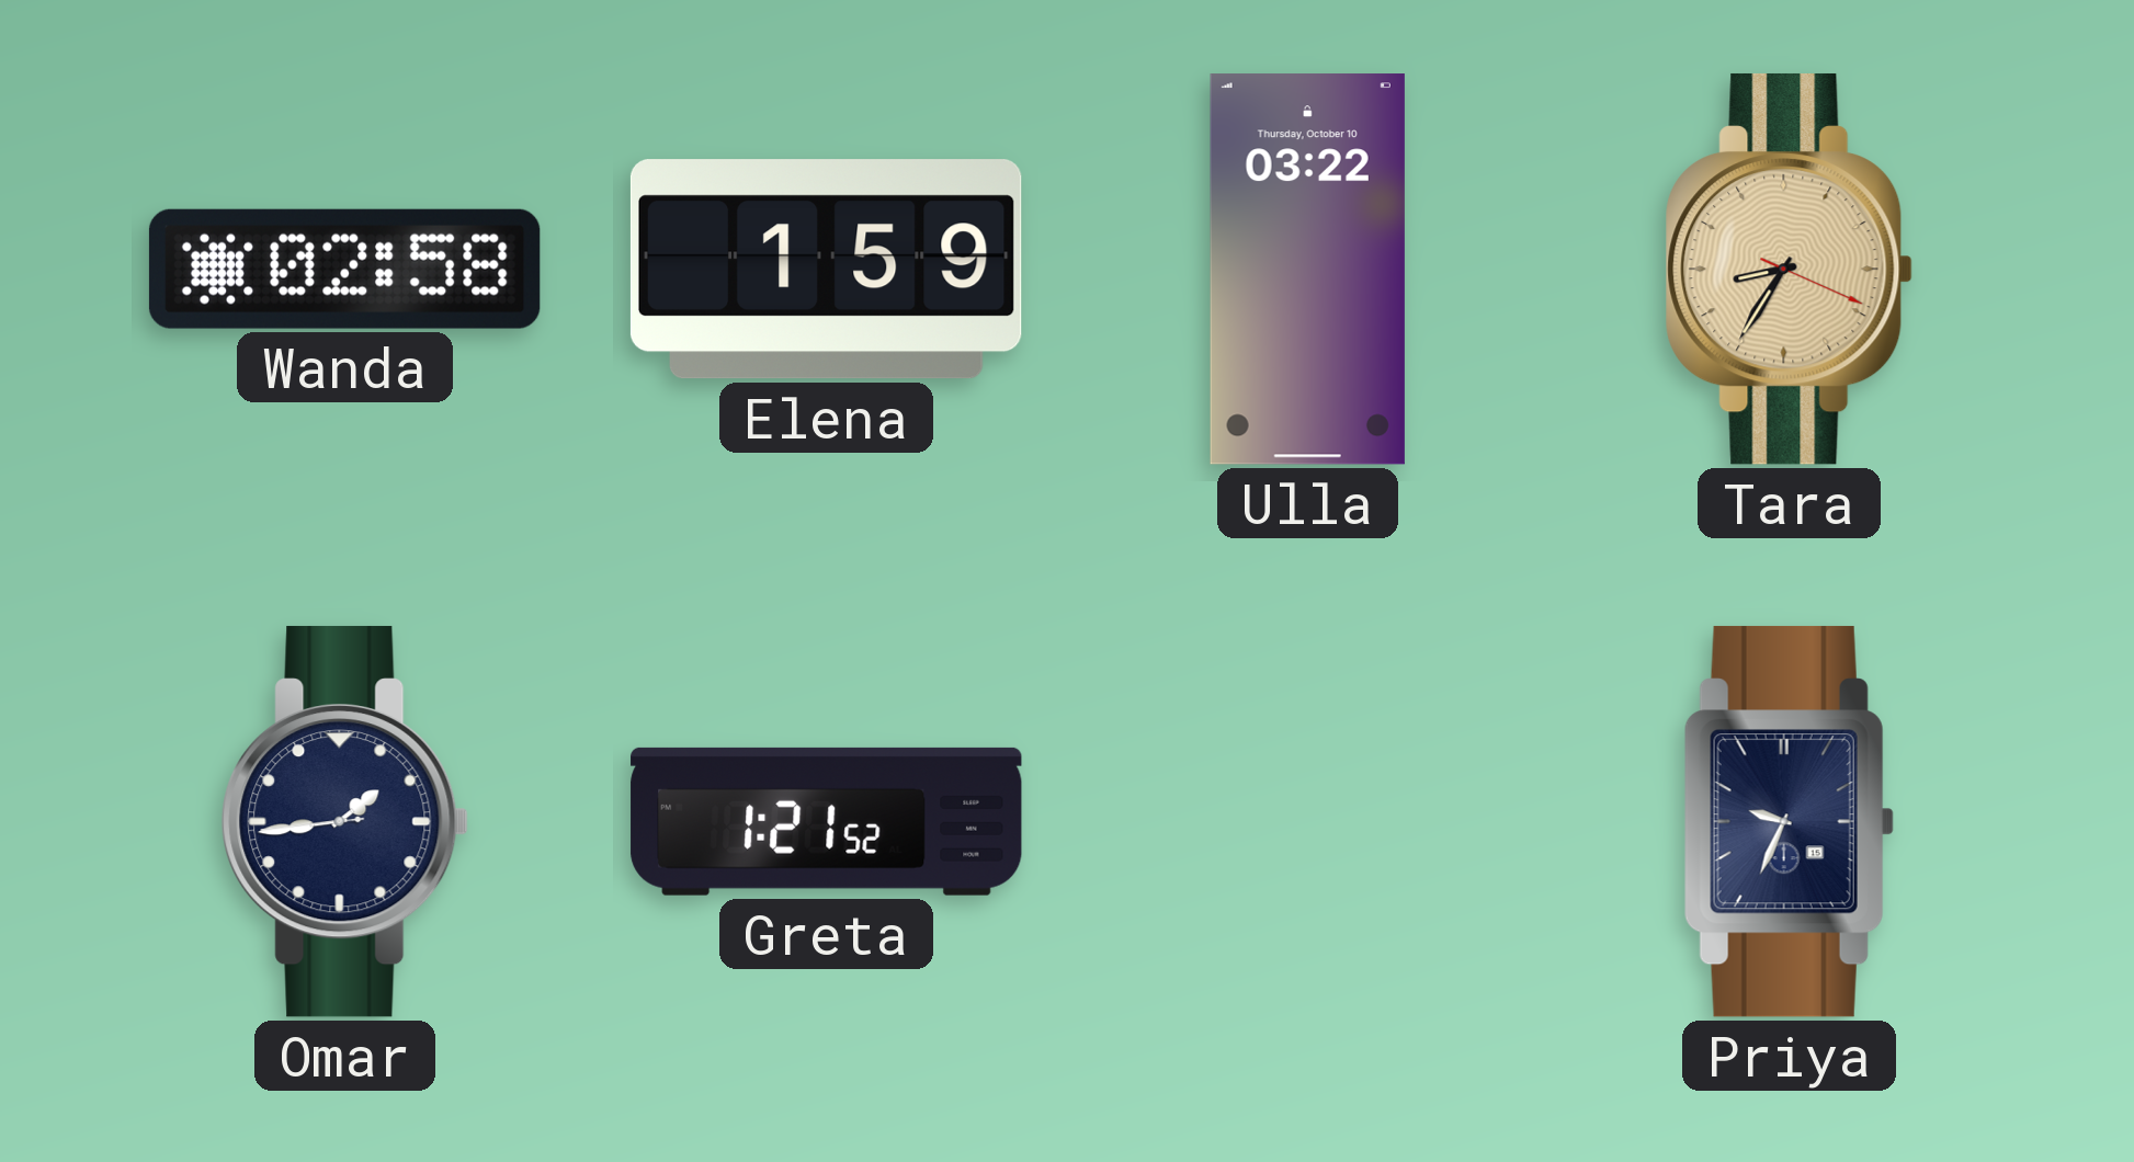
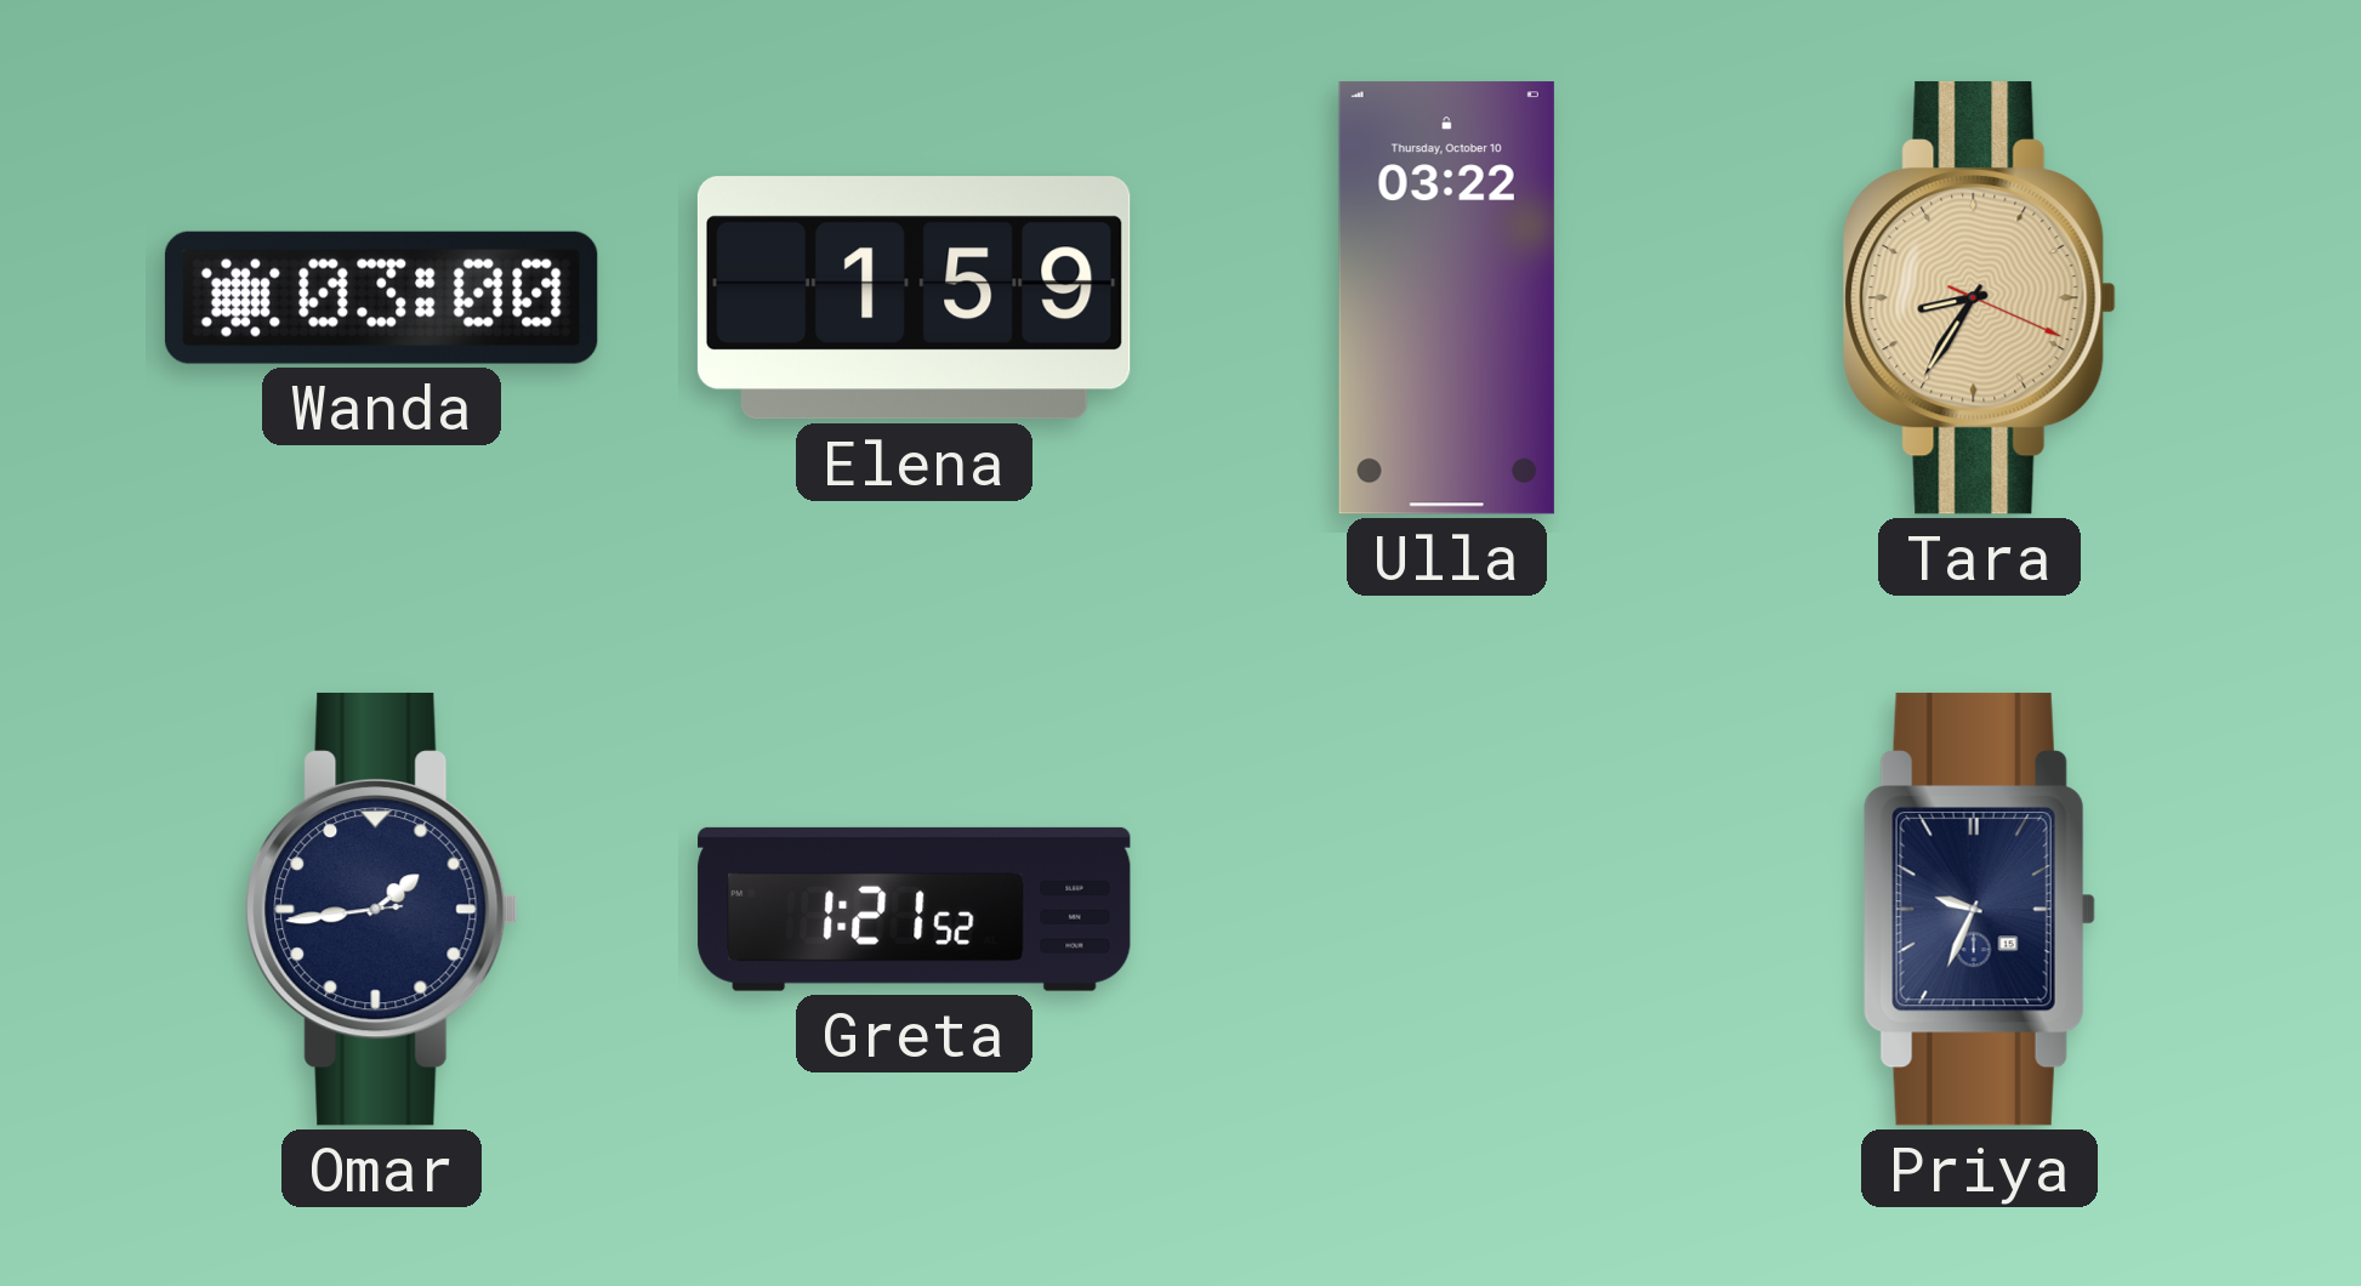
Wanda: 02:58 -> 03:00 (381, 297)
